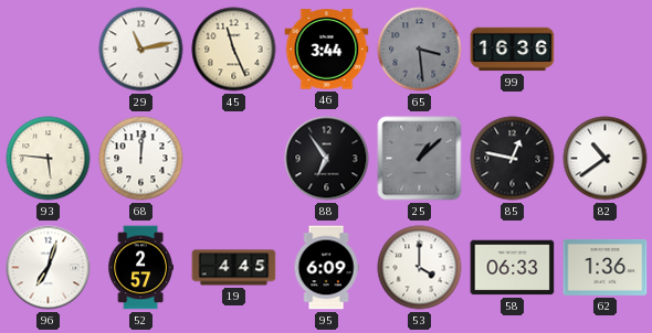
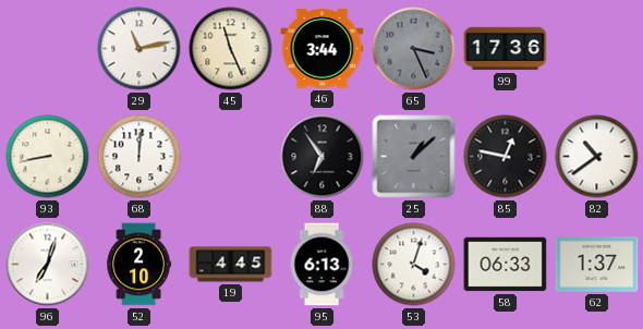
65: 3:29 -> 3:26 (414, 49)
99: 16:36 -> 17:36 (506, 49)
93: 5:46 -> 8:43 (48, 157)
52: 2:57 -> 2:10 (138, 265)
95: 6:09 -> 6:13 (321, 265)
53: 4:00 -> 4:03 (414, 265)
62: 1:36 -> 1:37 (597, 264)
